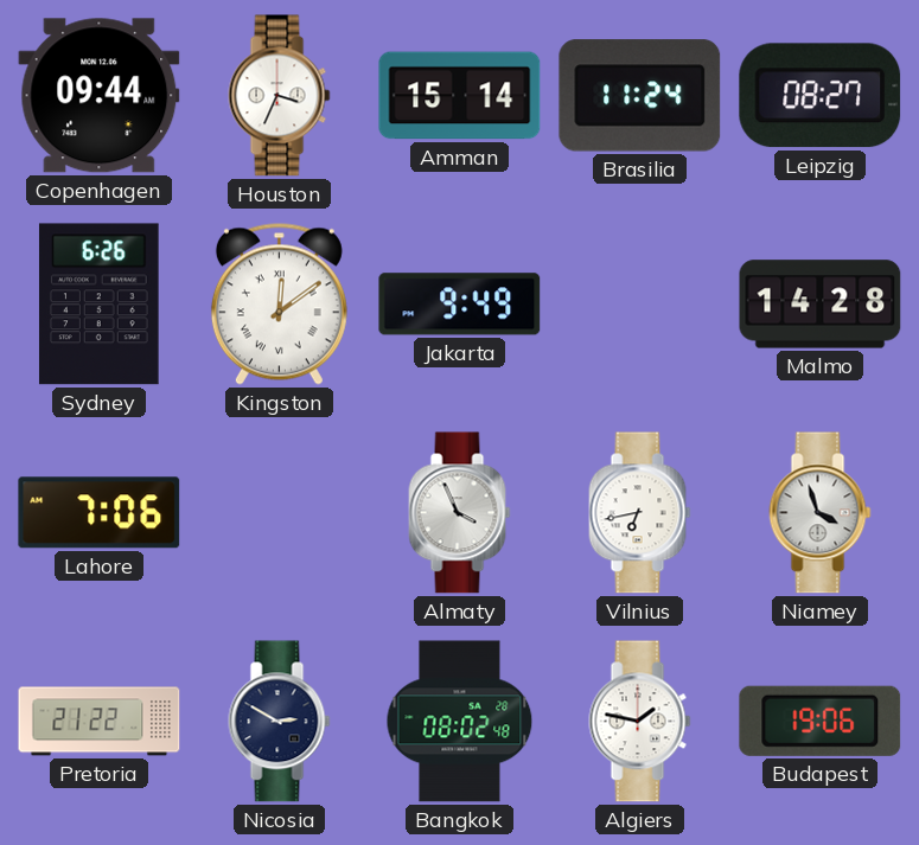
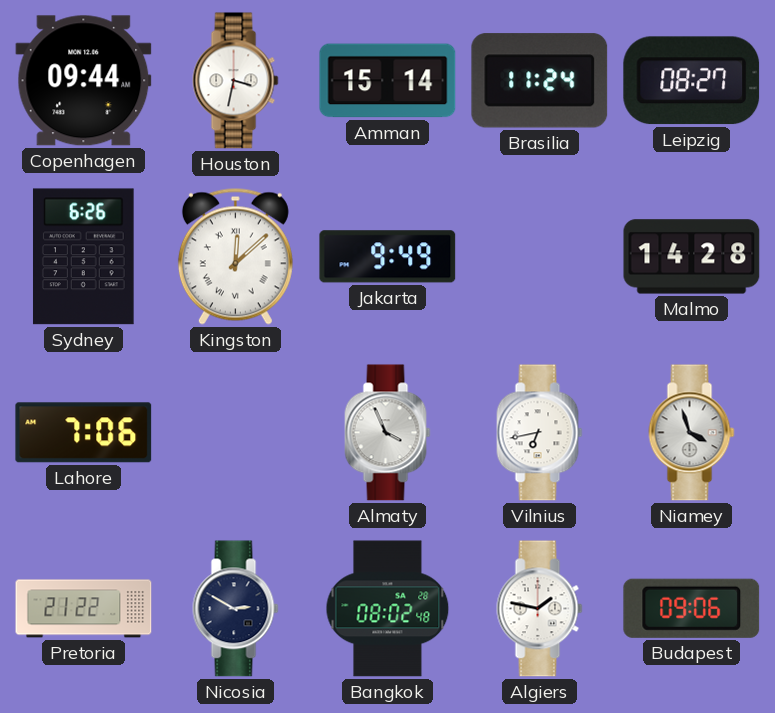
Houston: 3:34 -> 3:32 (236, 81)
Kingston: 12:09 -> 12:08 (235, 256)
Budapest: 19:06 -> 09:06 (692, 608)
